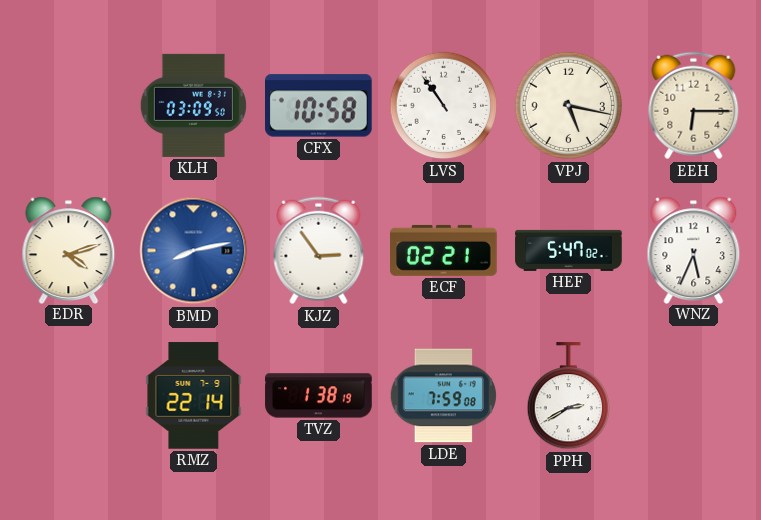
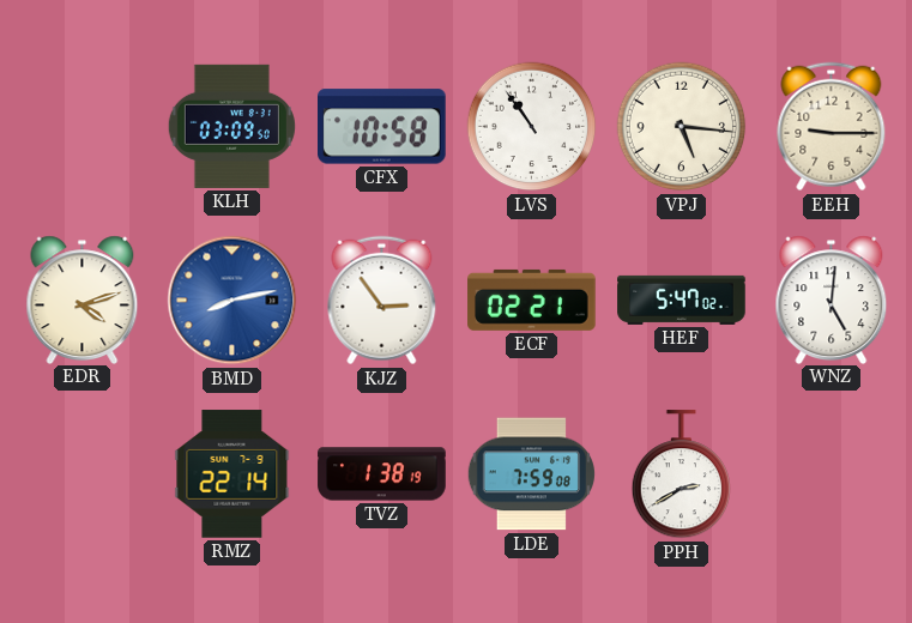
VPJ: 5:17 -> 5:16 (682, 127)
EEH: 6:15 -> 9:15 (832, 127)
WNZ: 5:34 -> 5:01 (832, 300)
